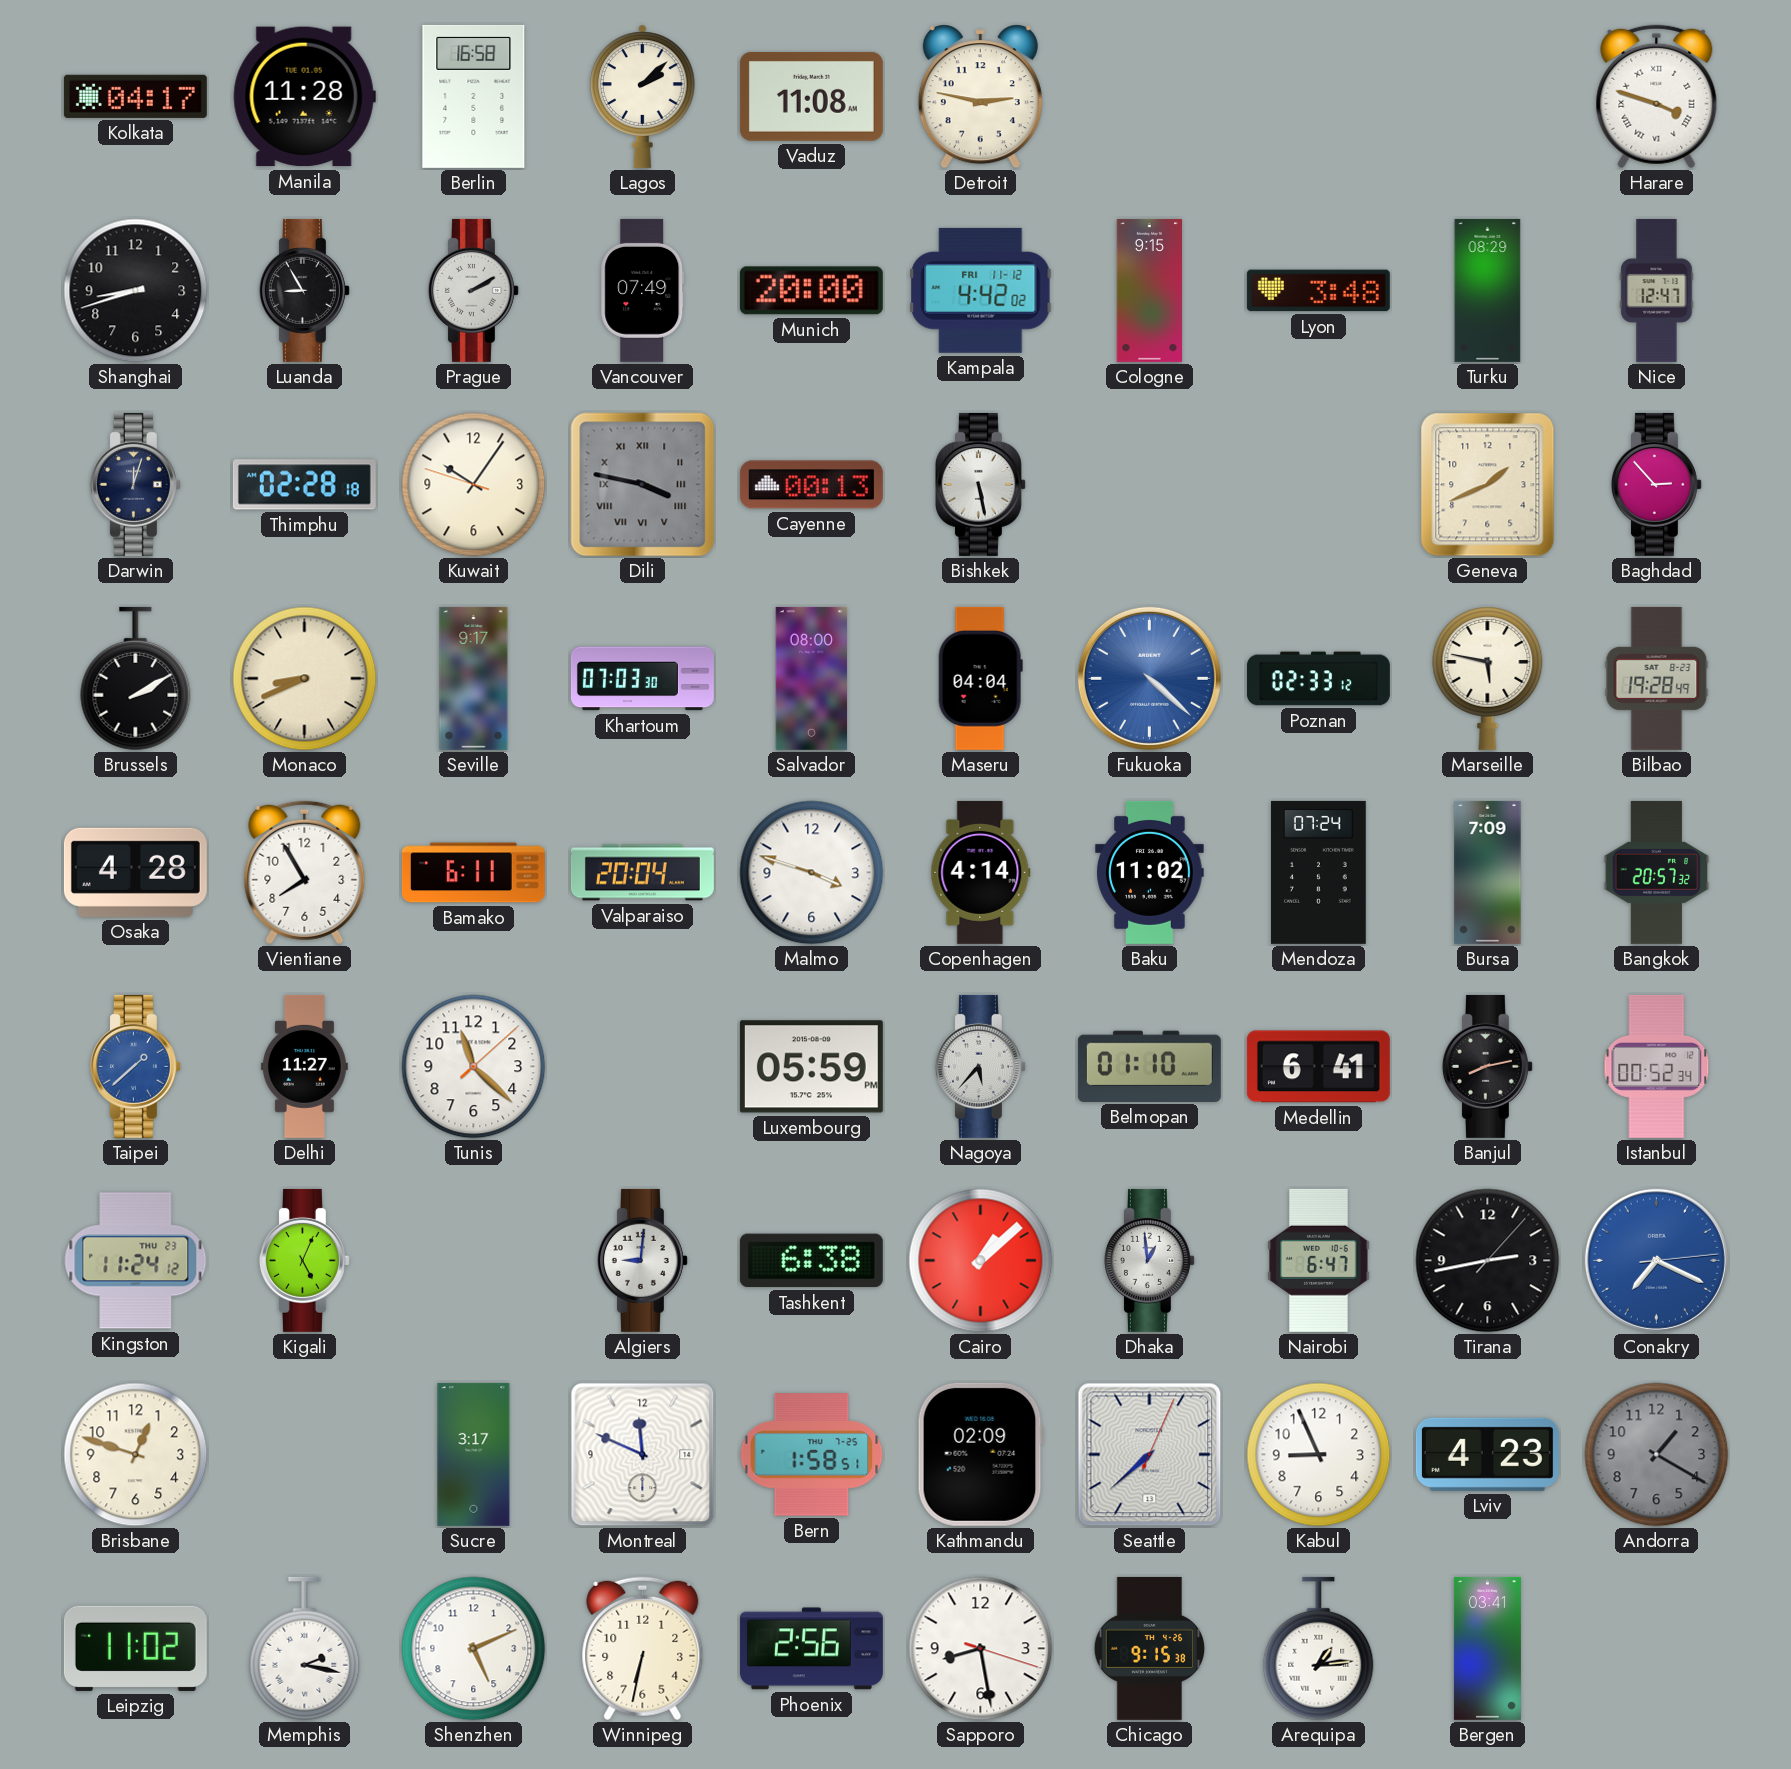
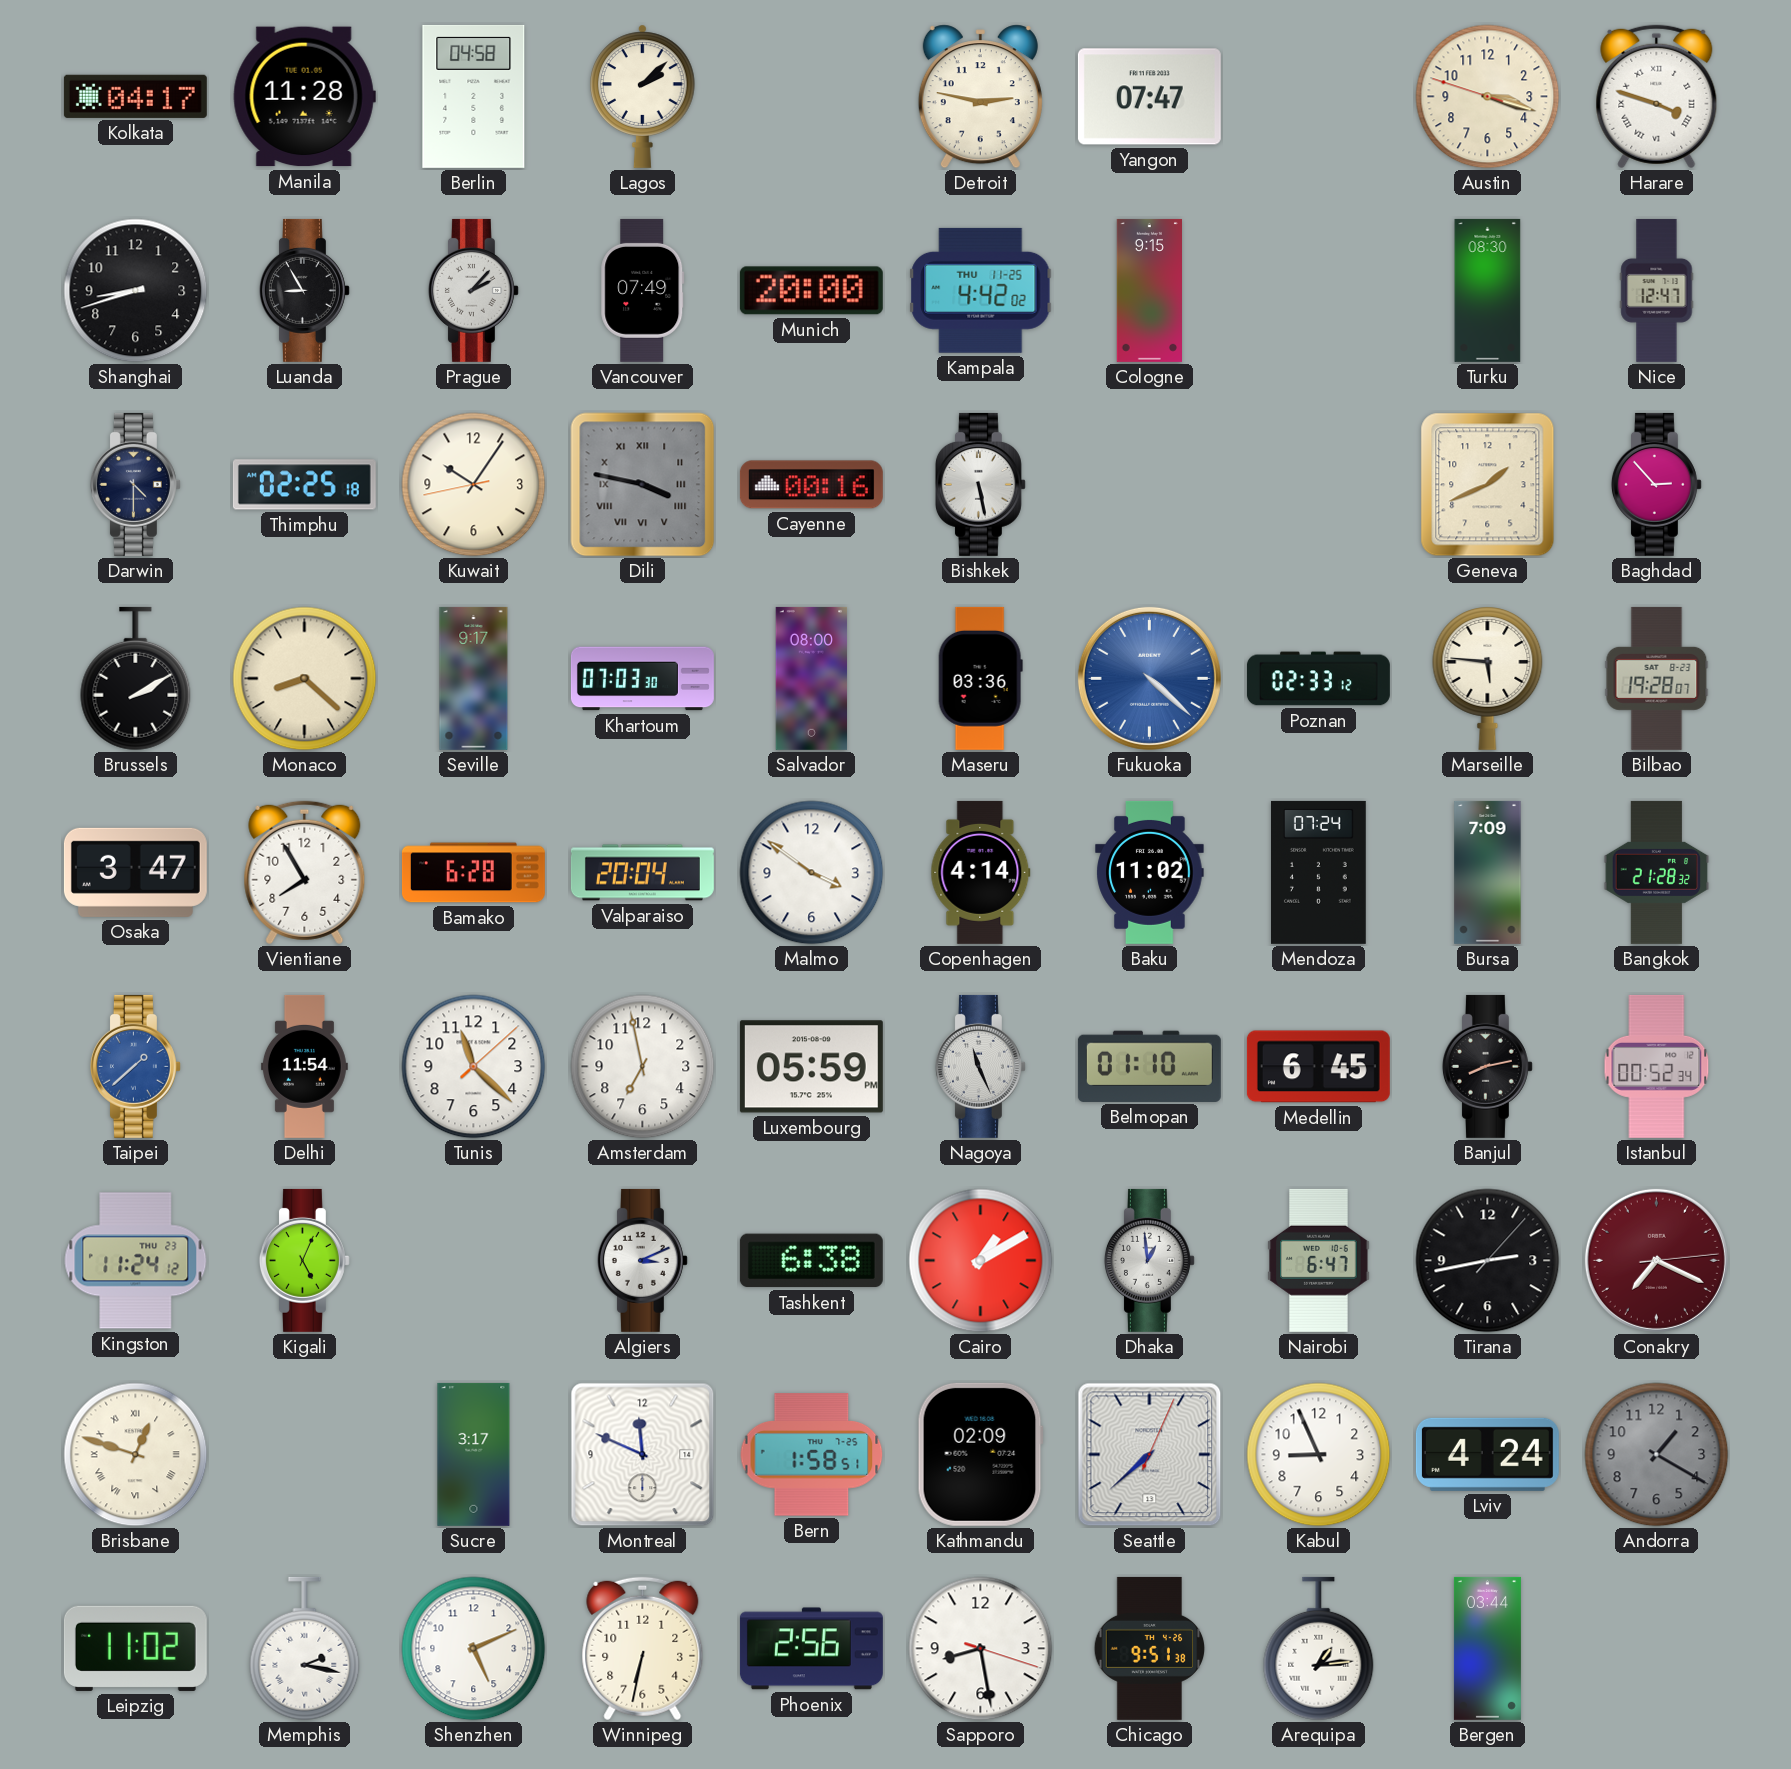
Berlin: 16:58 -> 04:58 (474, 96)
Vaduz: 11:08 -> none (811, 96)
Yangon: none -> 07:47 (1149, 97)
Austin: none -> 3:17 (1488, 97)
Prague: 2:10 -> 2:07 (473, 290)
Kampala date: FRI 11-12 -> THU 11-25 (981, 290)
Lyon: 3:48 -> none (1318, 291)
Turku: 08:29 -> 08:30 (1488, 290)
Darwin: 12:03 -> 4:30 (135, 484)
Thimphu: 02:28 -> 02:25 (304, 485)
Kuwait: 10:05:48 -> 10:05:43 (474, 485)
Cayenne: 00:13 -> 00:16 (811, 485)
Monaco: 8:41 -> 8:22 (305, 679)
Maseru: 04:04 -> 03:36 (980, 678)
Marseille: 5:47 -> 5:46 (1488, 679)
Bilbao: 19:28:49 -> 19:28:07 (1657, 678)
Osaka: 4:28 -> 3:47 (135, 872)
Bamako: 6:11 -> 6:28 (473, 873)
Malmo: 3:48 -> 3:51 (812, 873)
Bangkok: 20:57 -> 21:28 (1657, 872)
Delhi: 11:27 -> 11:54 (304, 1066)
Amsterdam: none -> 6:58 (643, 1067)
Nagoya: 5:37 -> 11:26 (980, 1066)
Medellin: 6:41 -> 6:45 (1318, 1067)
Algiers: 9:01 -> 3:11 (642, 1260)
Cairo: 1:08 -> 1:10 (981, 1261)
Conakry dial: blue -> burgundy (1656, 1260)
Brisbane numerals: Arabic -> Roman (136, 1455)
Lviv: 4:23 -> 4:24 (1487, 1454)
Chicago: 9:15 -> 9:51 (1150, 1648)
Bergen: 03:41 -> 03:44 (1487, 1648)
